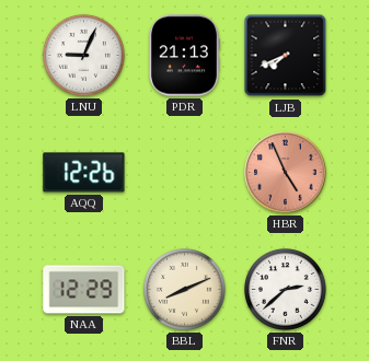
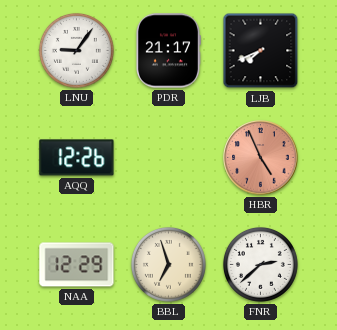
LNU: 9:04 -> 9:06 (76, 50)
PDR: 21:13 -> 21:17 (168, 51)
BBL: 8:11 -> 6:57 (168, 264)
